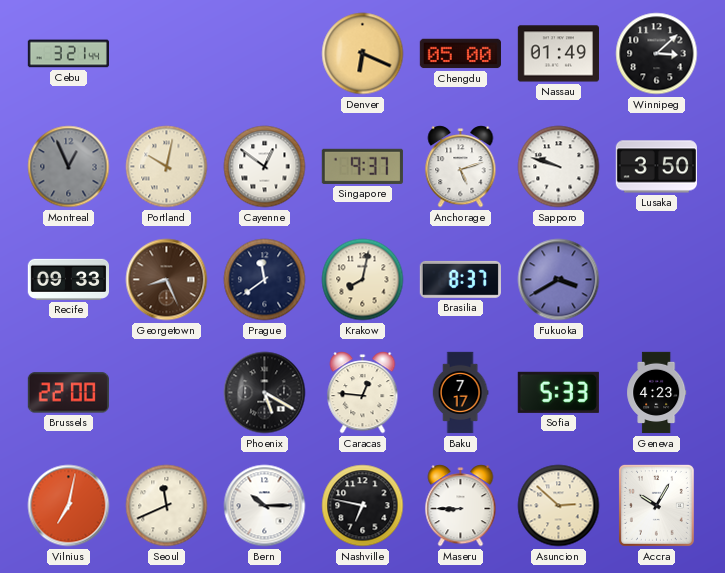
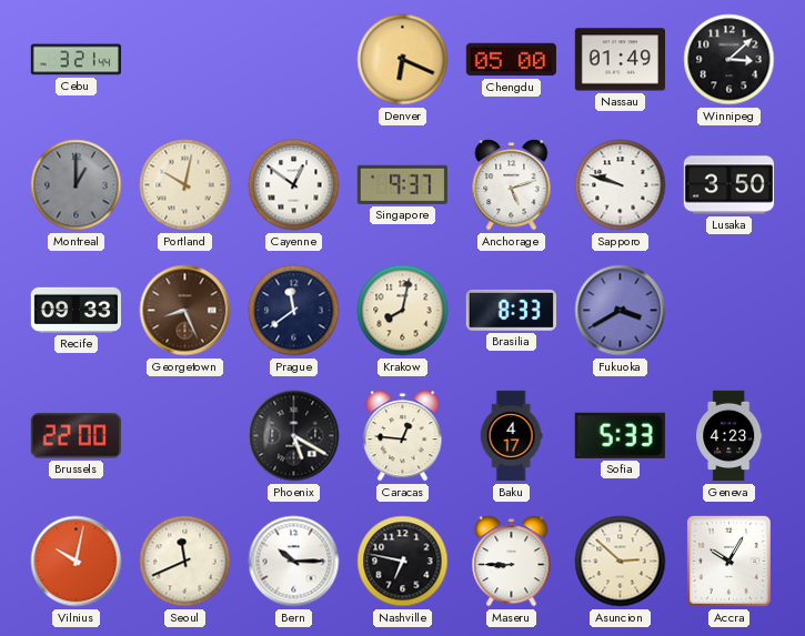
Montreal: 12:56 -> 1:00 (77, 185)
Brasilia: 8:37 -> 8:33 (511, 310)
Baku: 7:17 -> 4:17 (511, 436)
Vilnius: 7:02 -> 10:02 (77, 562)
